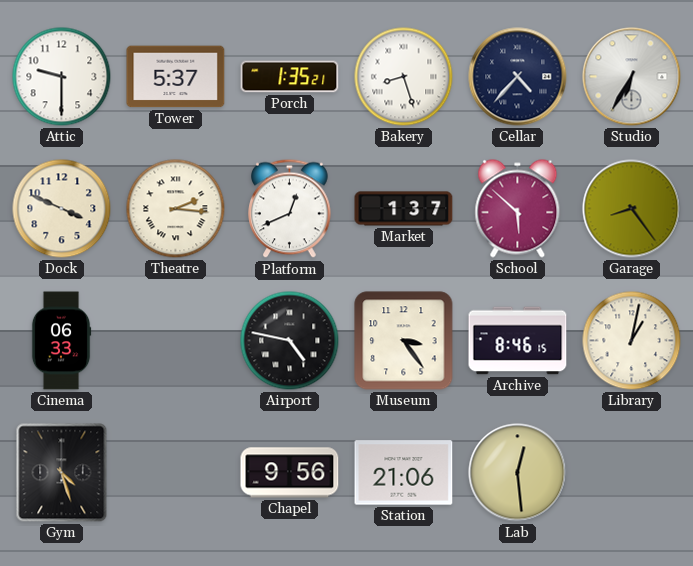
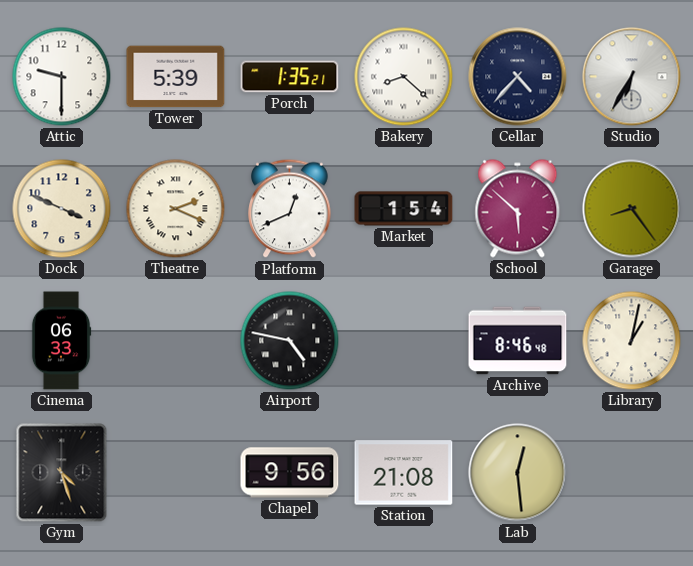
Tower: 5:37 -> 5:39 (176, 77)
Bakery: 8:27 -> 8:22 (404, 77)
Theatre: 2:16 -> 2:19 (176, 209)
Market: 1:37 -> 1:54 (404, 209)
Museum: 3:24 -> none (404, 341)
Archive: 8:46:15 -> 8:46:48 (518, 341)
Station: 21:06 -> 21:08 (404, 473)
